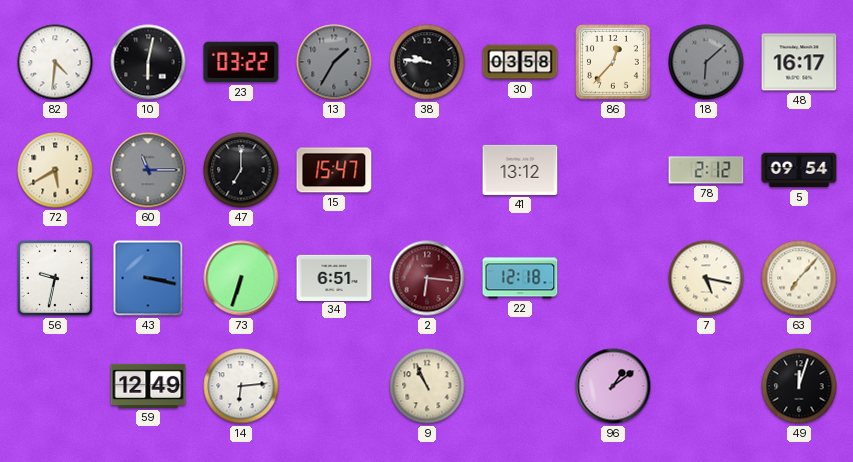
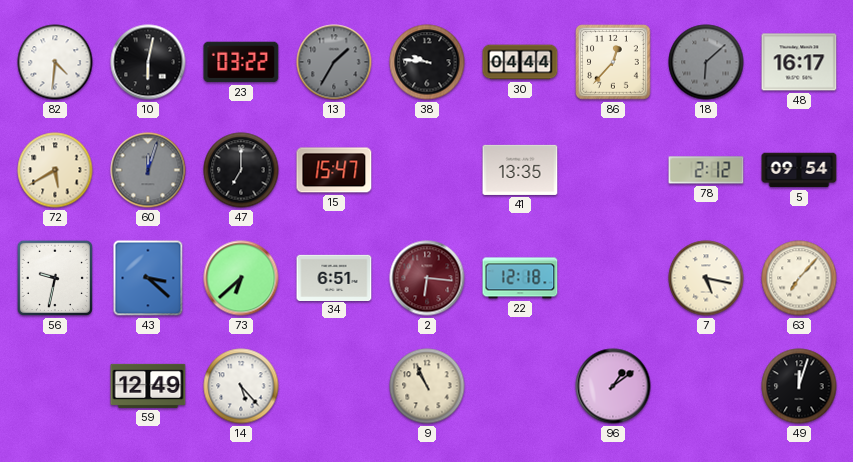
30: 03:58 -> 04:44 (520, 62)
60: 11:15 -> 12:03 (148, 170)
41: 13:12 -> 13:35 (520, 170)
43: 3:17 -> 3:22 (148, 278)
73: 6:33 -> 6:38 (241, 278)
14: 6:14 -> 5:23 (241, 386)
